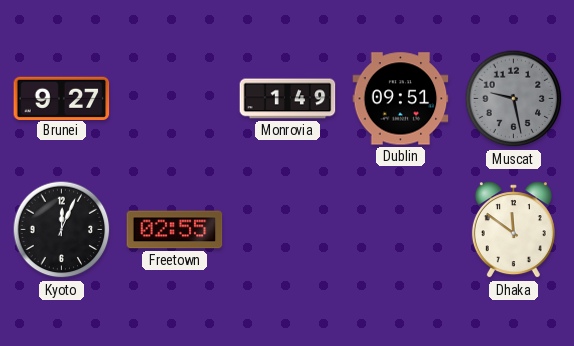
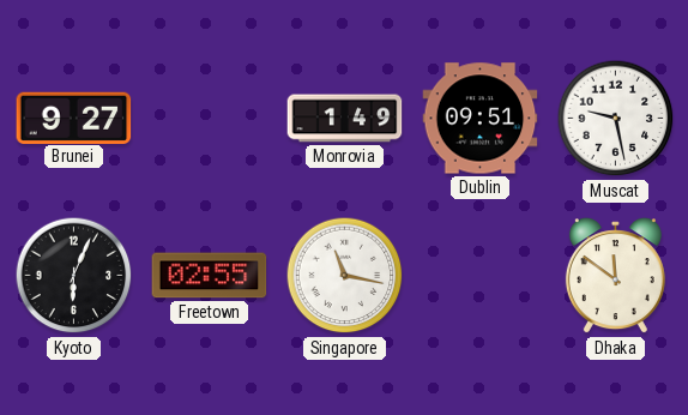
Muscat dial: grey -> white (616, 119)
Kyoto: 12:04 -> 6:04 (74, 276)
Singapore: none -> 11:17 (345, 276)
